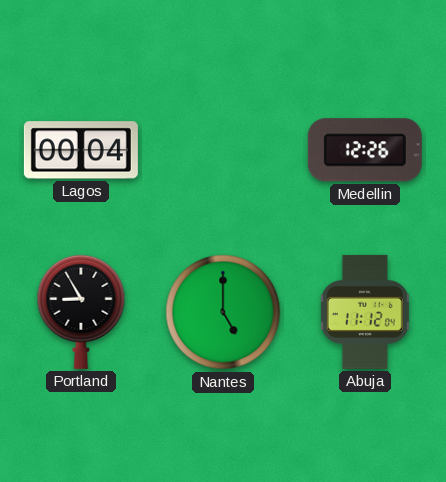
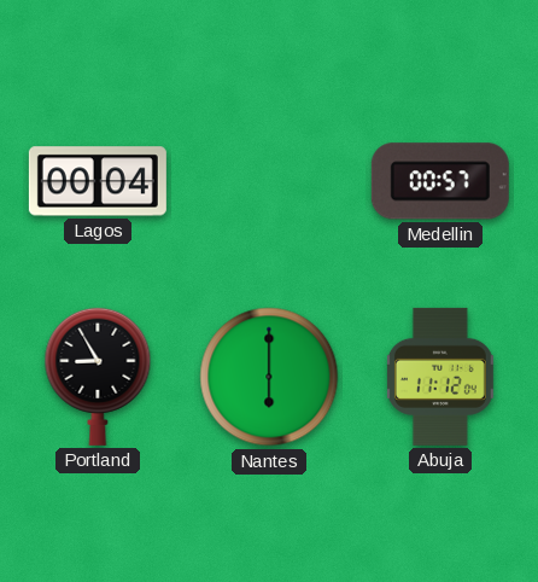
Medellin: 12:26 -> 00:57 (440, 181)
Nantes: 5:00 -> 6:00 (269, 377)
